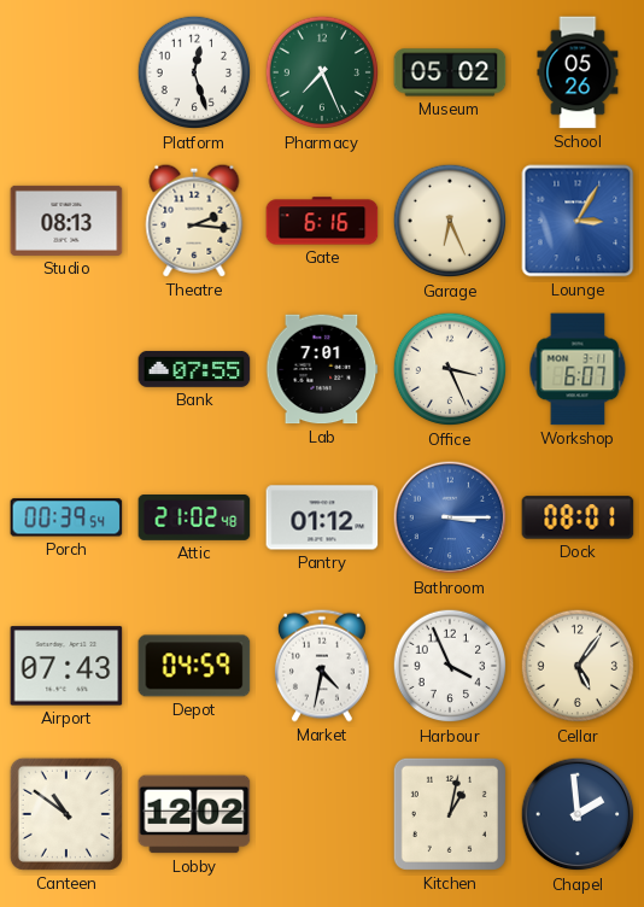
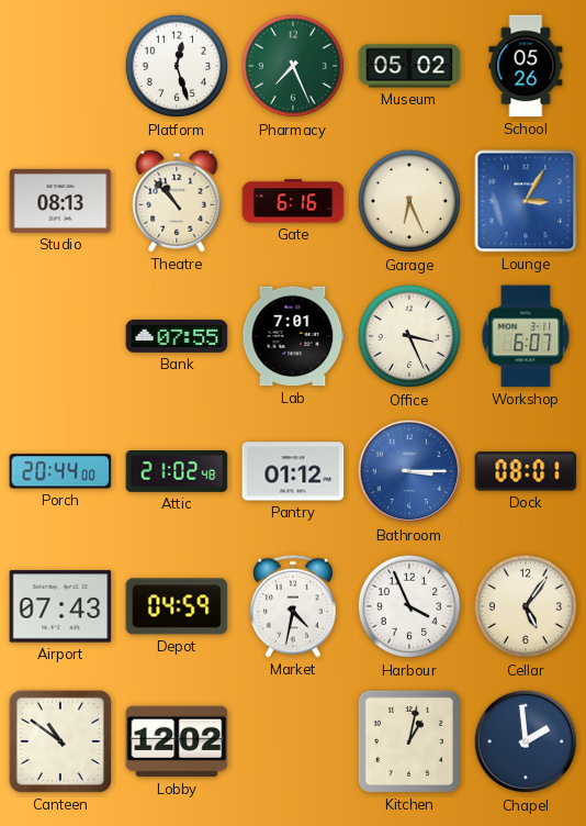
Theatre: 2:16 -> 10:53 (177, 201)
Porch: 00:39 -> 20:44 (60, 471)
